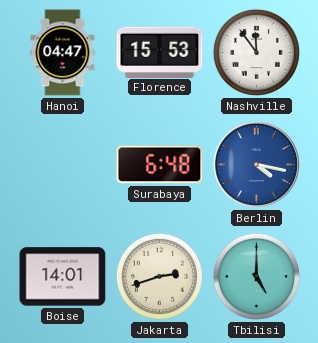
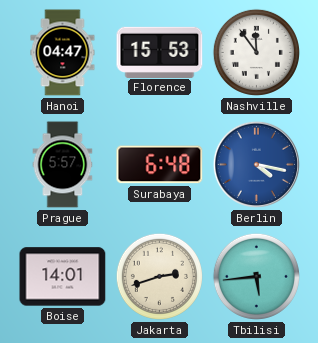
Prague: none -> 5:57 (63, 165)
Tbilisi: 5:00 -> 5:44 (256, 276)
